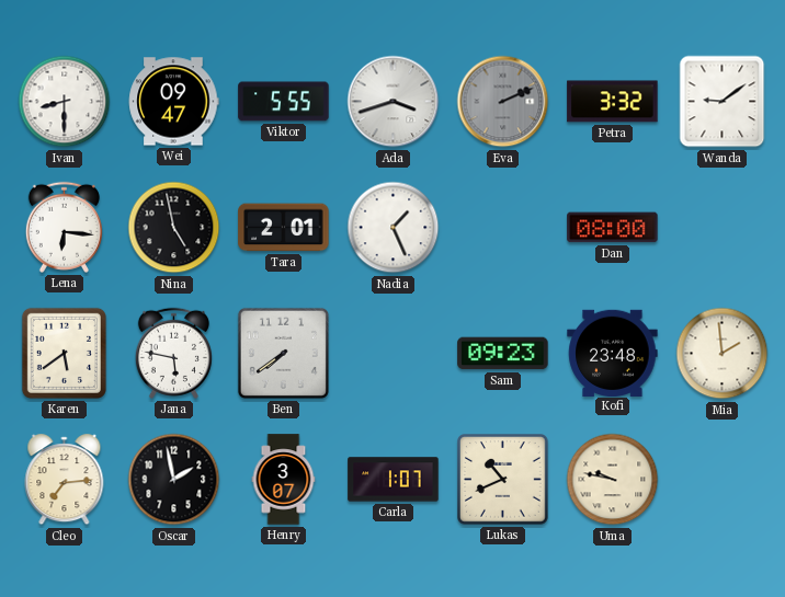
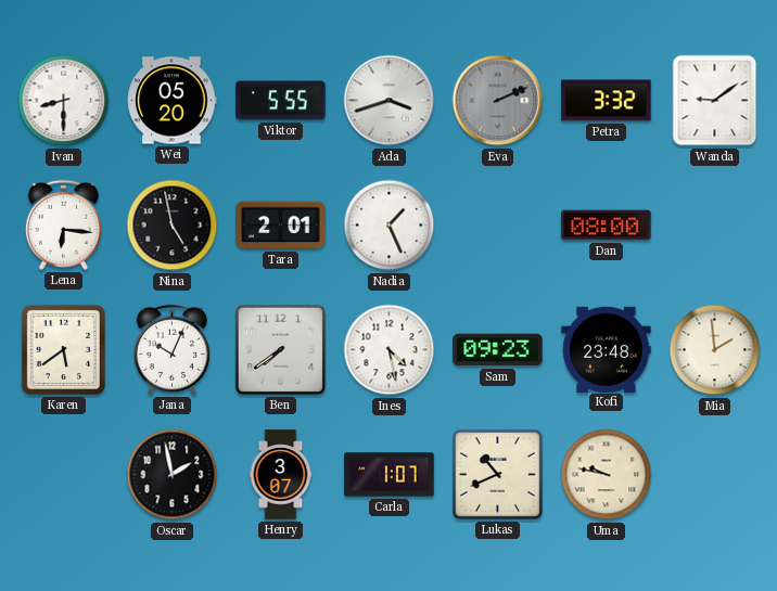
Wei: 09:47 -> 05:20 (171, 101)
Jana: 5:47 -> 10:04 (171, 349)
Ines: none -> 4:28 (390, 350)
Cleo: 7:14 -> none (65, 480)
